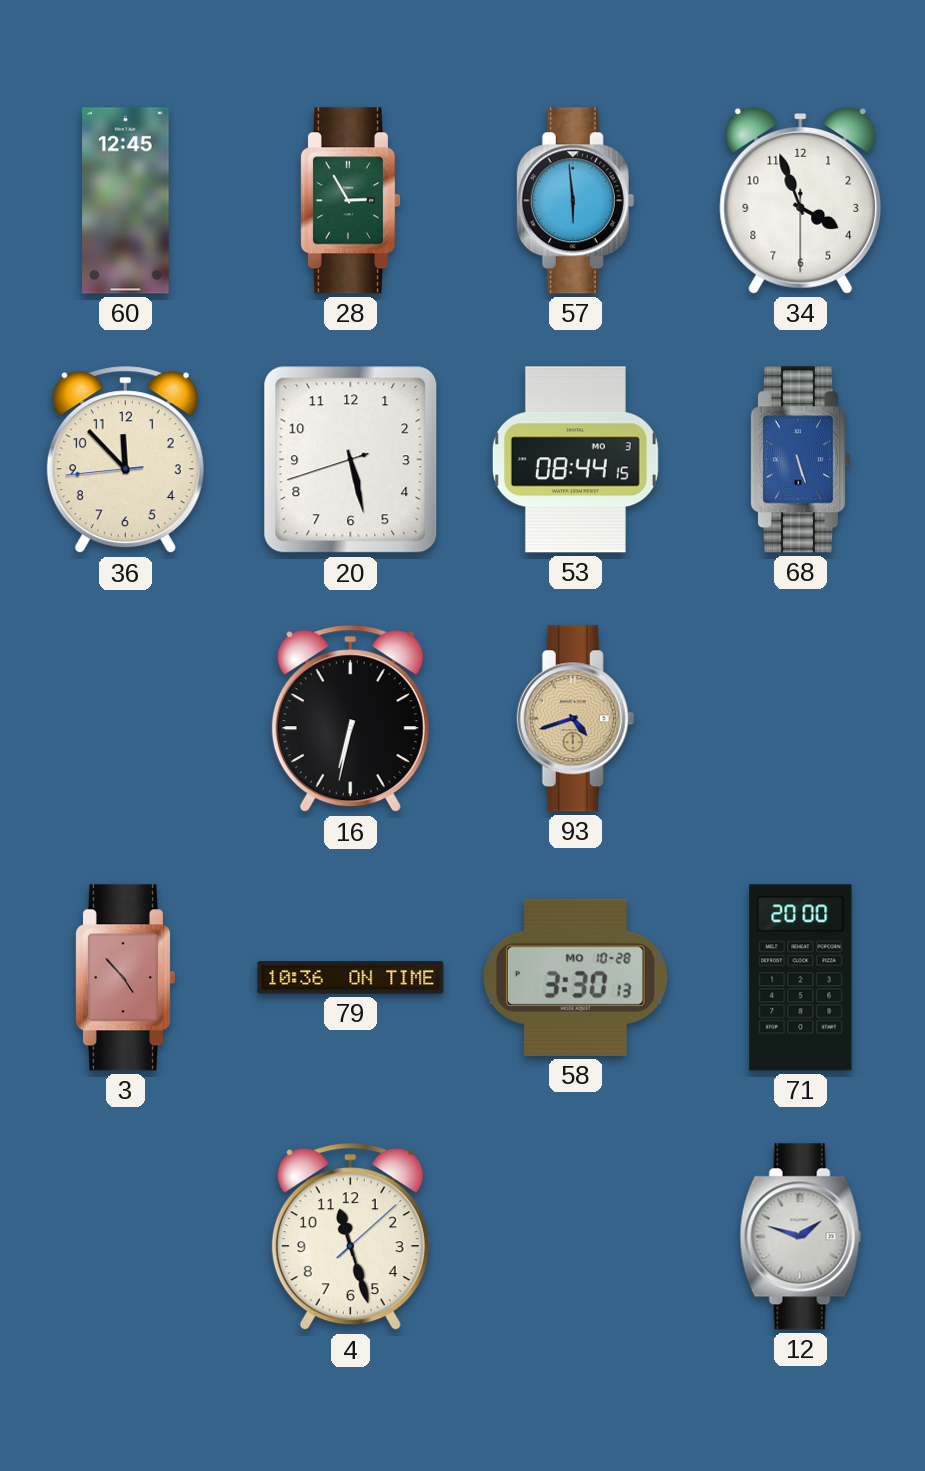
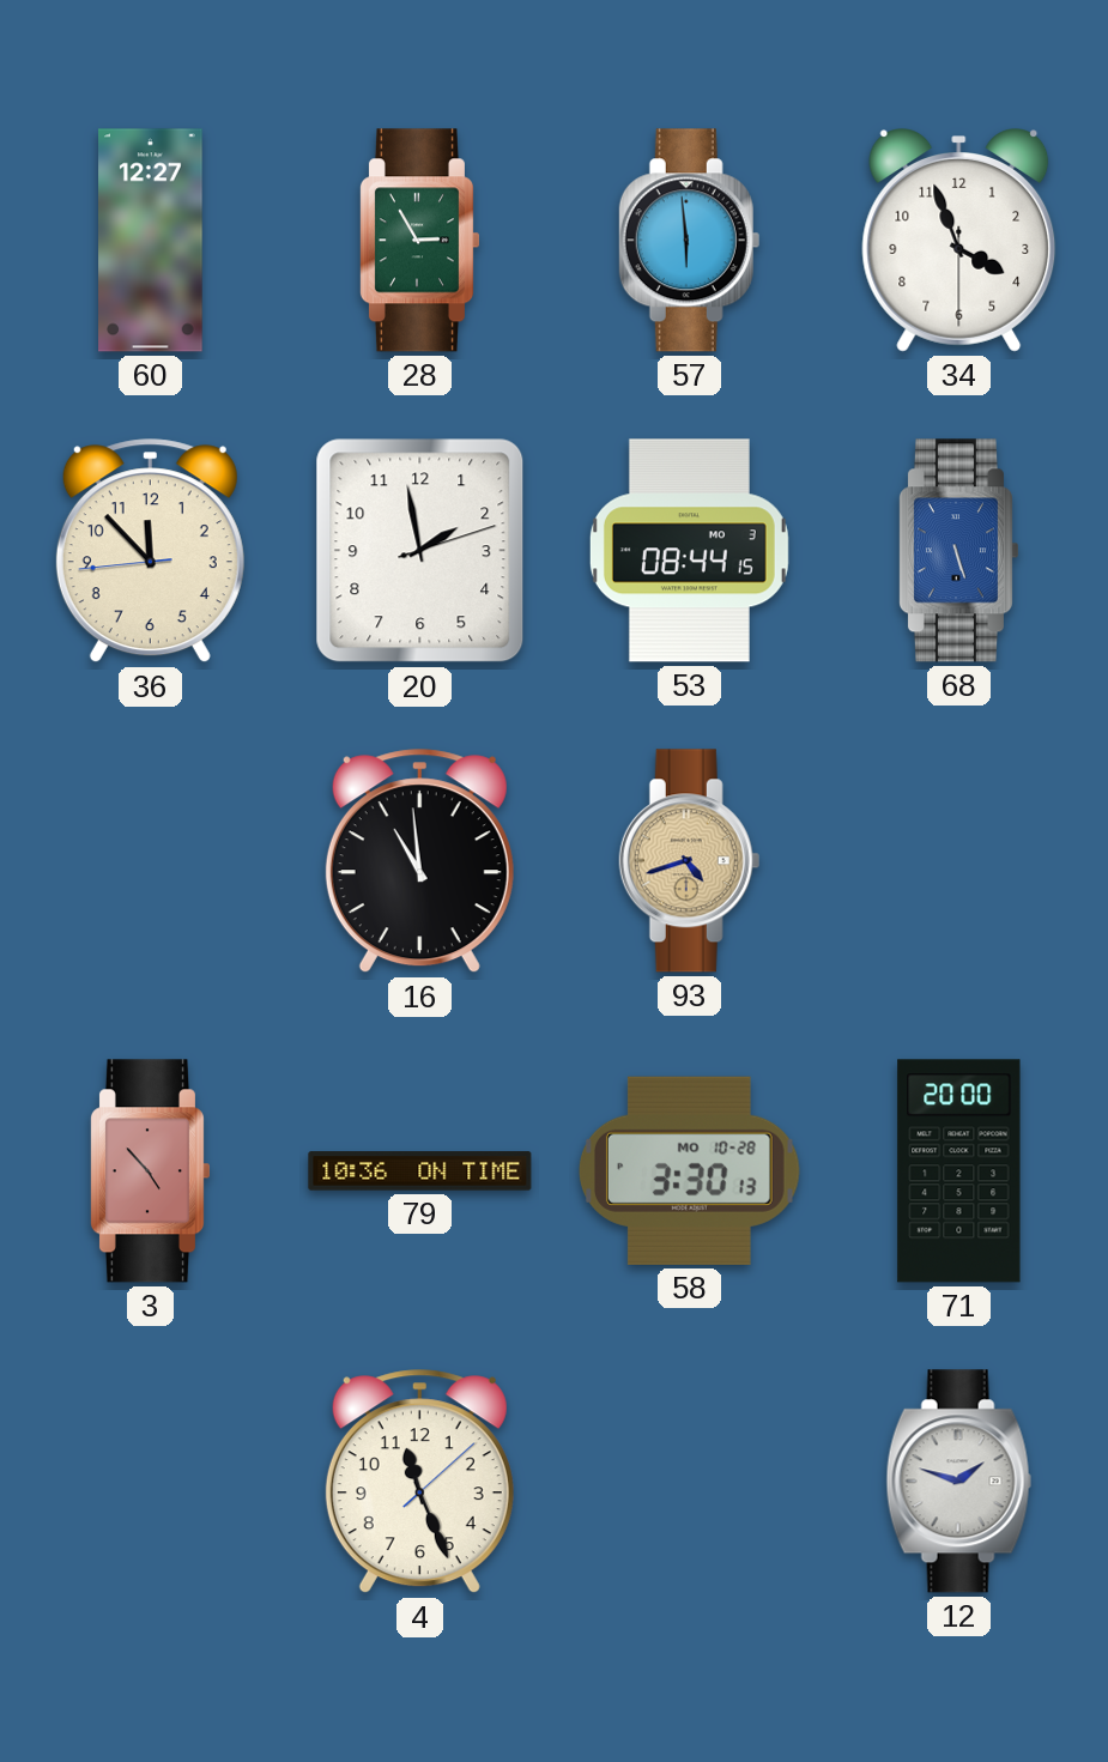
60: 12:45 -> 12:27 (151, 241)
20: 5:27 -> 1:58 (420, 551)
16: 6:32 -> 10:59 (419, 861)
4: 11:27 -> 11:26 (419, 1482)
